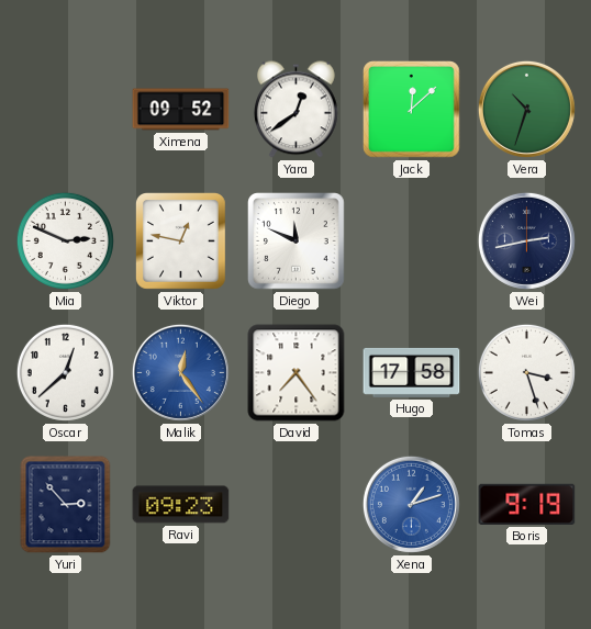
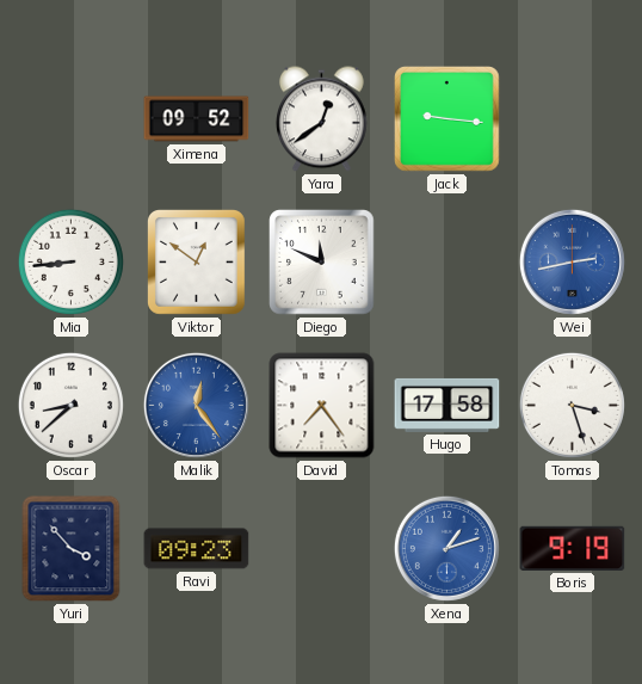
Jack: 12:08 -> 9:16 (447, 119)
Vera: 10:33 -> none (526, 109)
Mia: 2:49 -> 8:44 (70, 261)
Viktor: 12:47 -> 12:51 (197, 263)
Wei dial: navy -> blue (572, 261)
Oscar: 12:38 -> 8:38 (70, 405)
Yuri: 2:53 -> 3:53 (72, 549)
